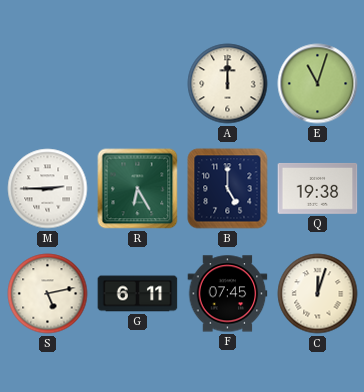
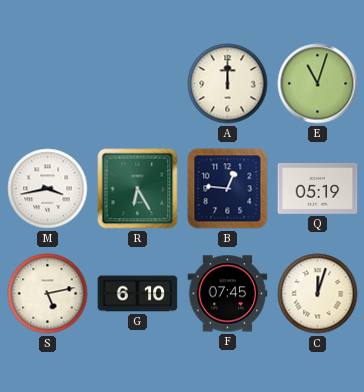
M: 2:45 -> 3:43 (48, 189)
B: 5:00 -> 12:46 (228, 189)
Q: 19:38 -> 05:19 (318, 188)
G: 6:11 -> 6:10 (138, 294)
